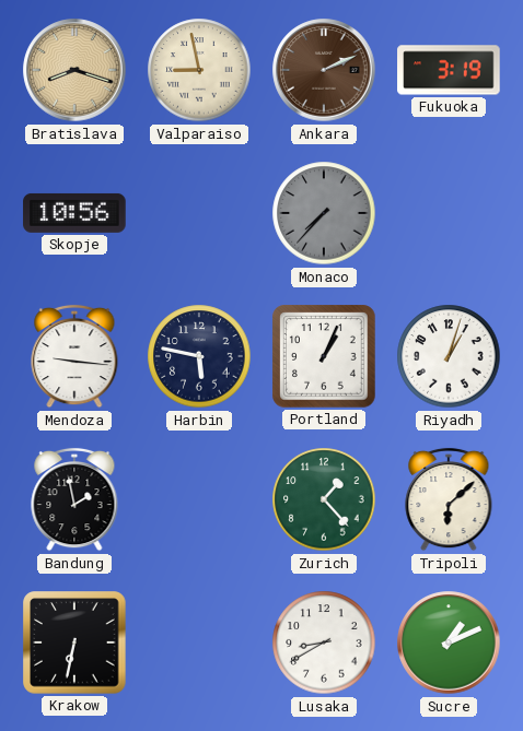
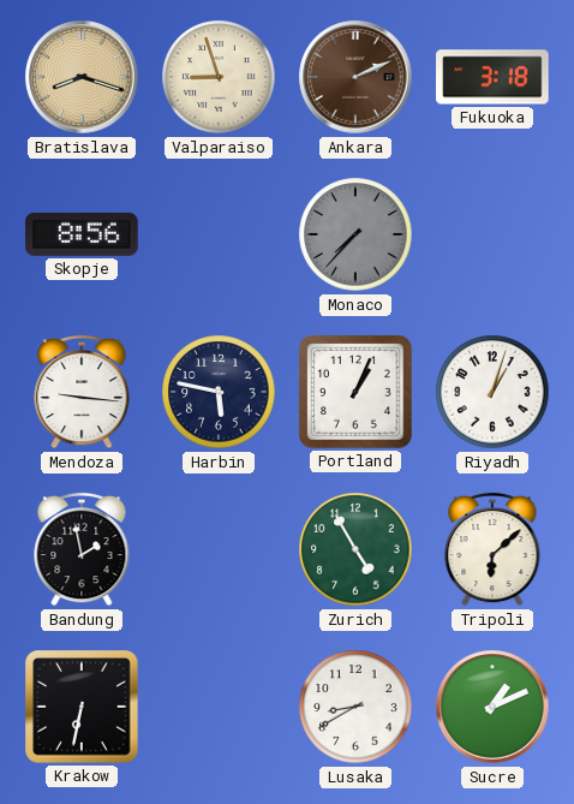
Valparaiso: 8:58 -> 8:57 (219, 77)
Fukuoka: 3:19 -> 3:18 (492, 77)
Skopje: 10:56 -> 8:56 (82, 234)
Zurich: 1:23 -> 4:55 (355, 549)
